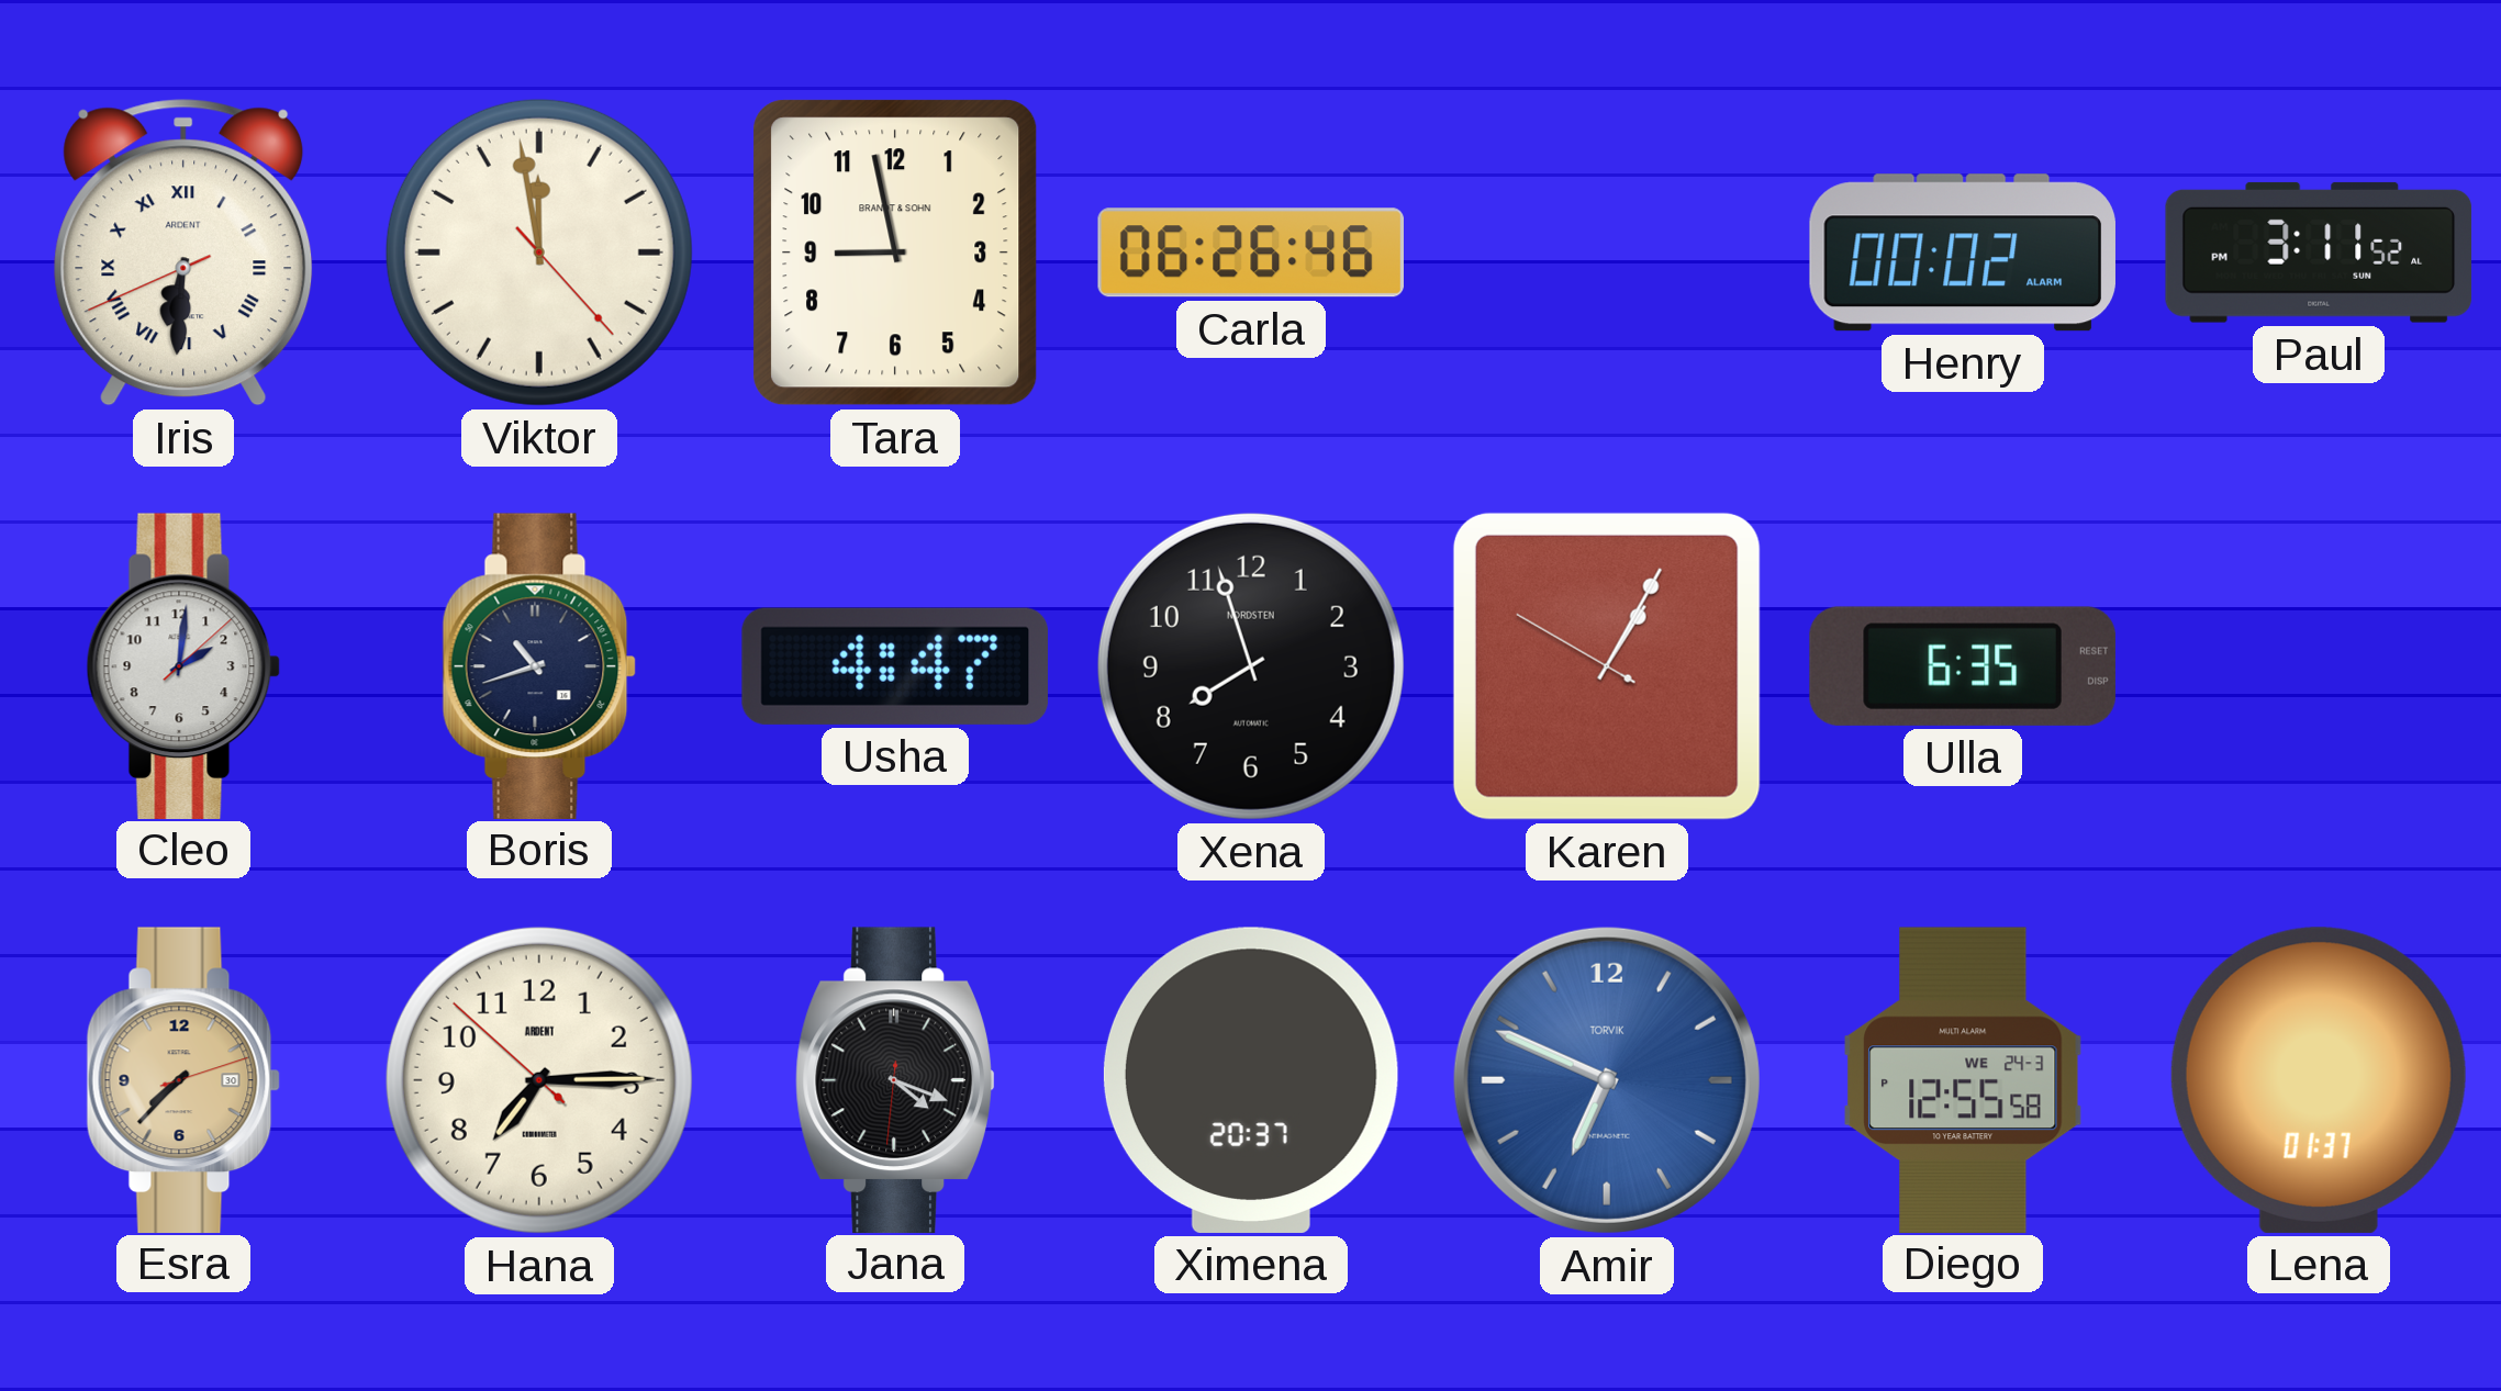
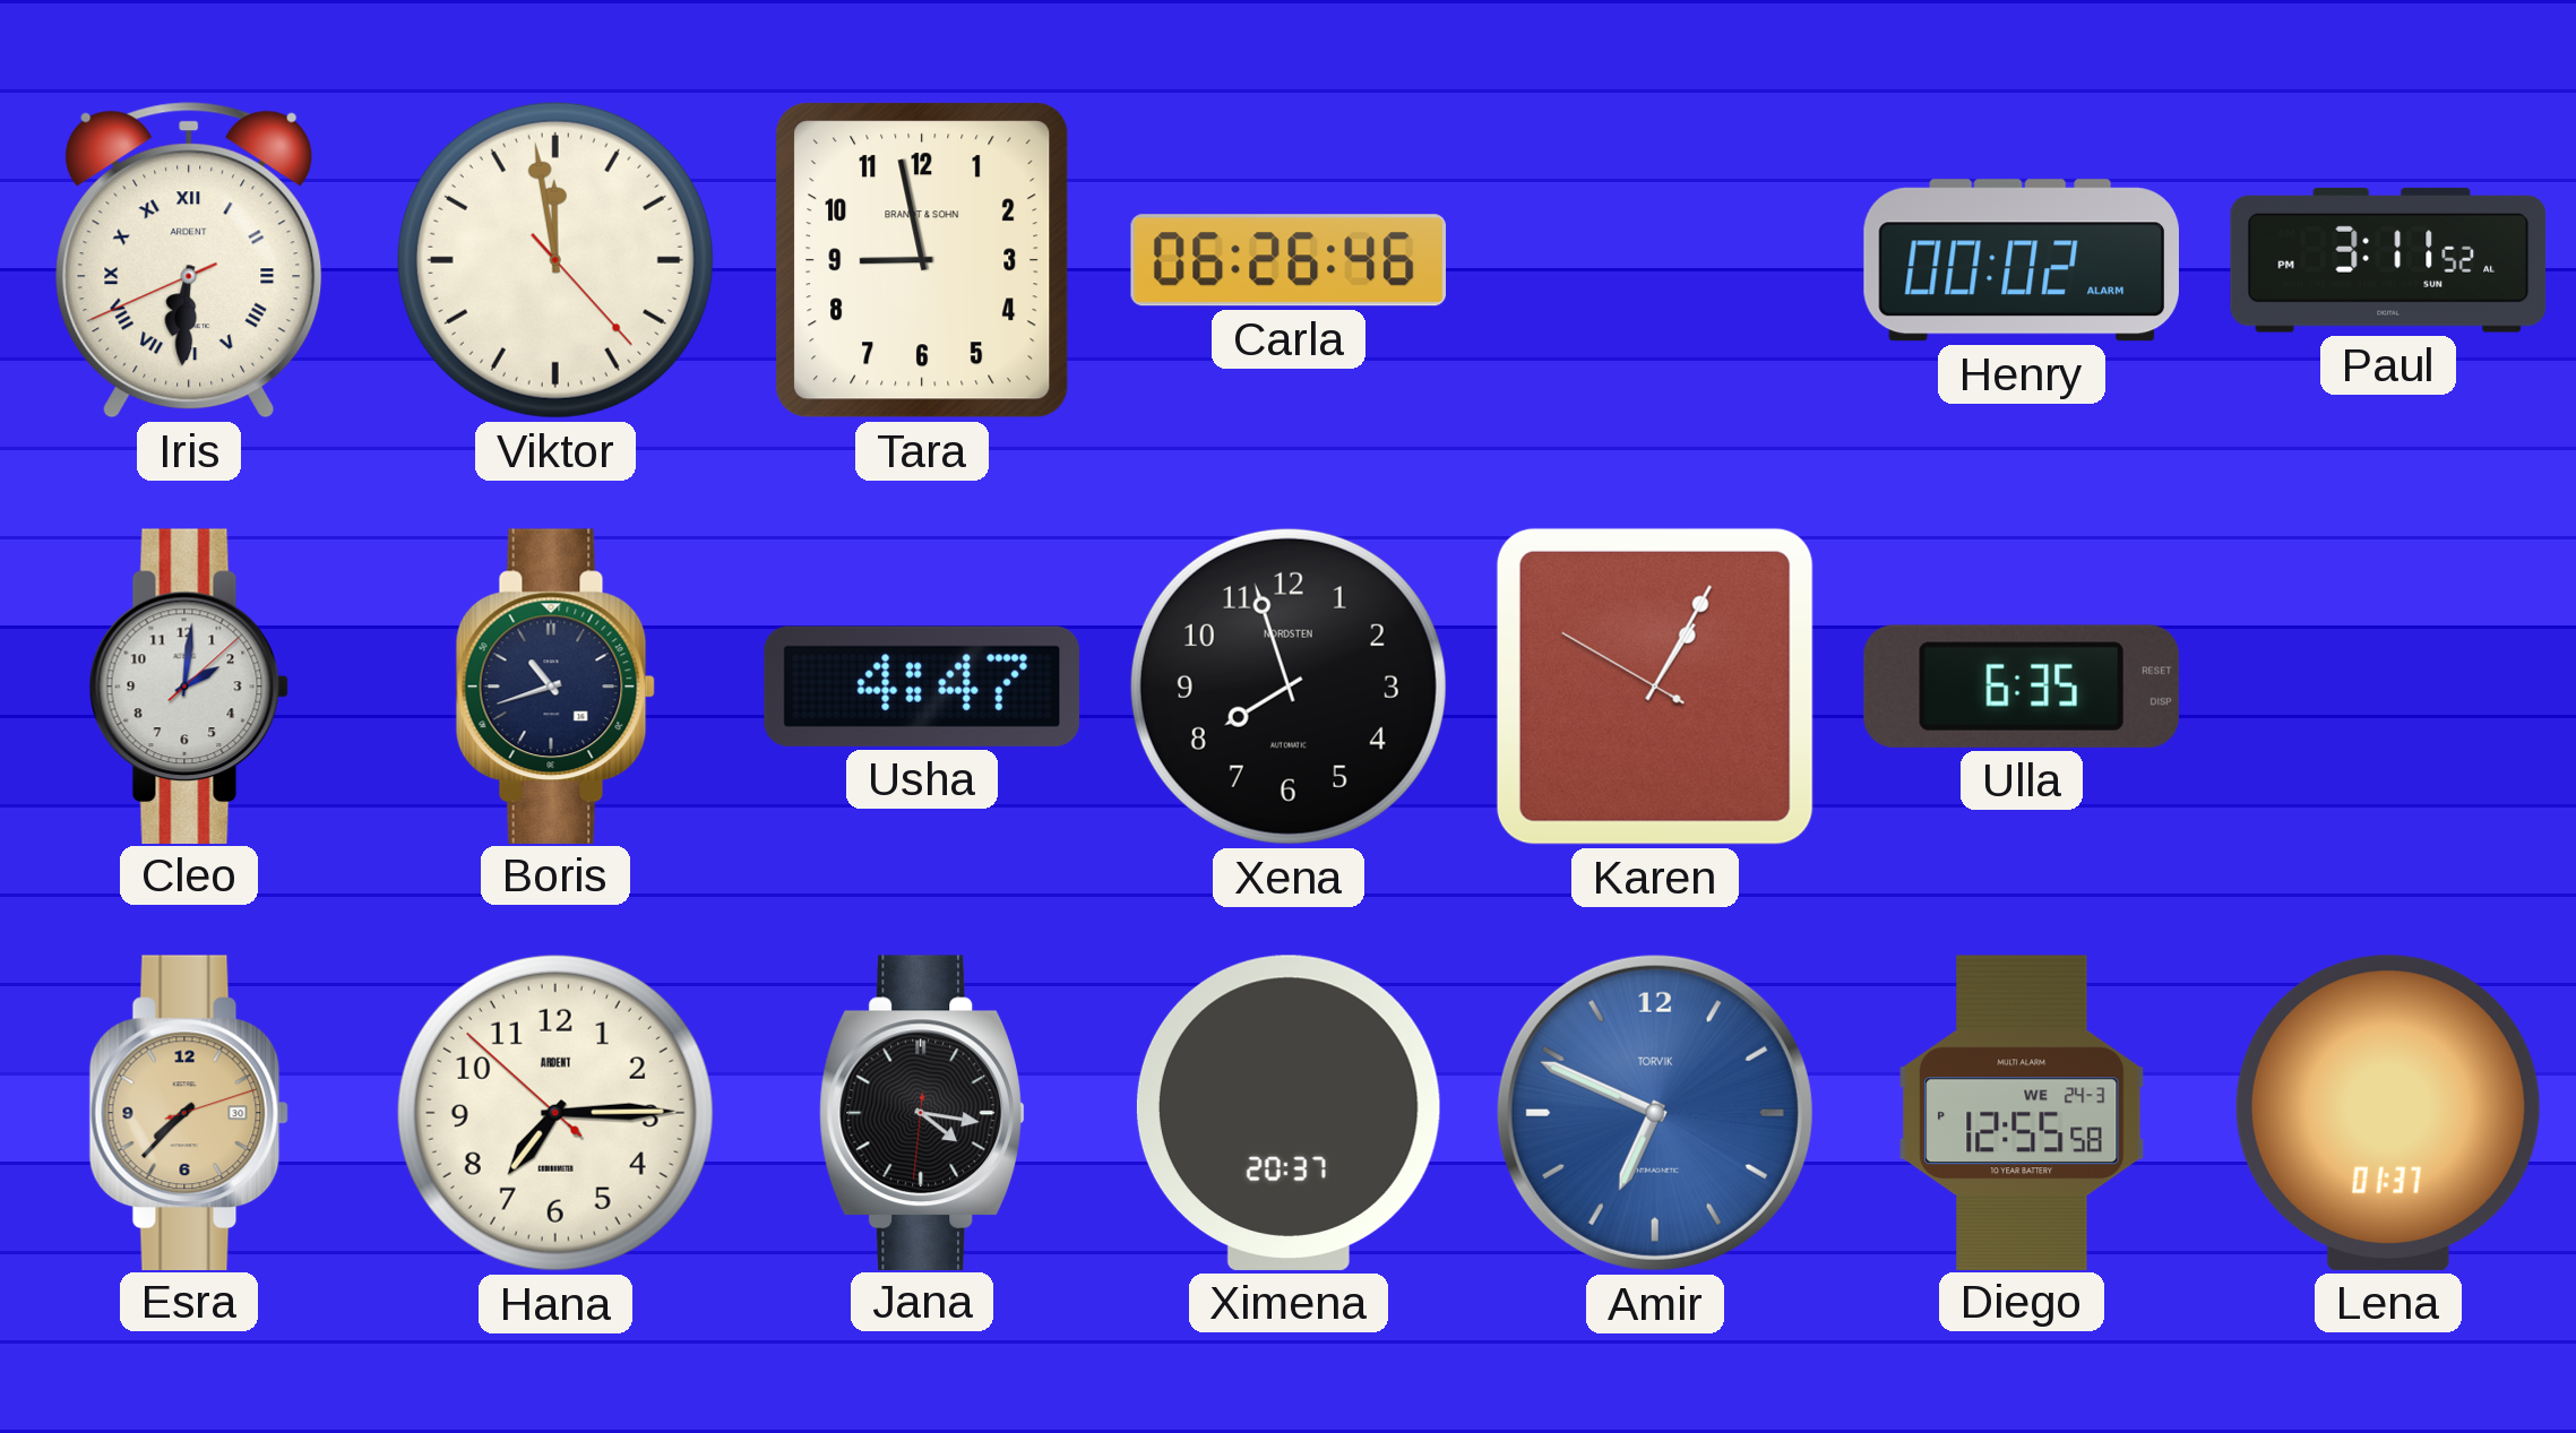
Jana: 4:18 -> 4:16 (922, 1112)
